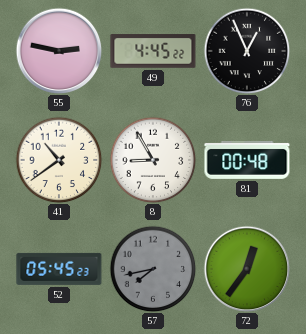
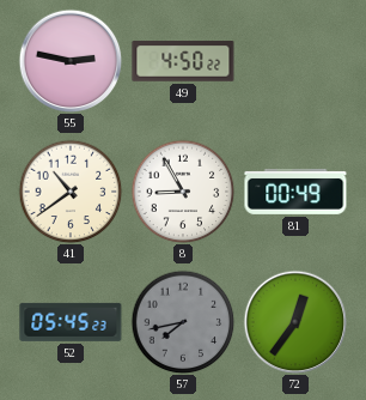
49: 4:45 -> 4:50 (183, 61)
76: 12:56 -> none (247, 51)
81: 00:48 -> 00:49 (295, 192)
